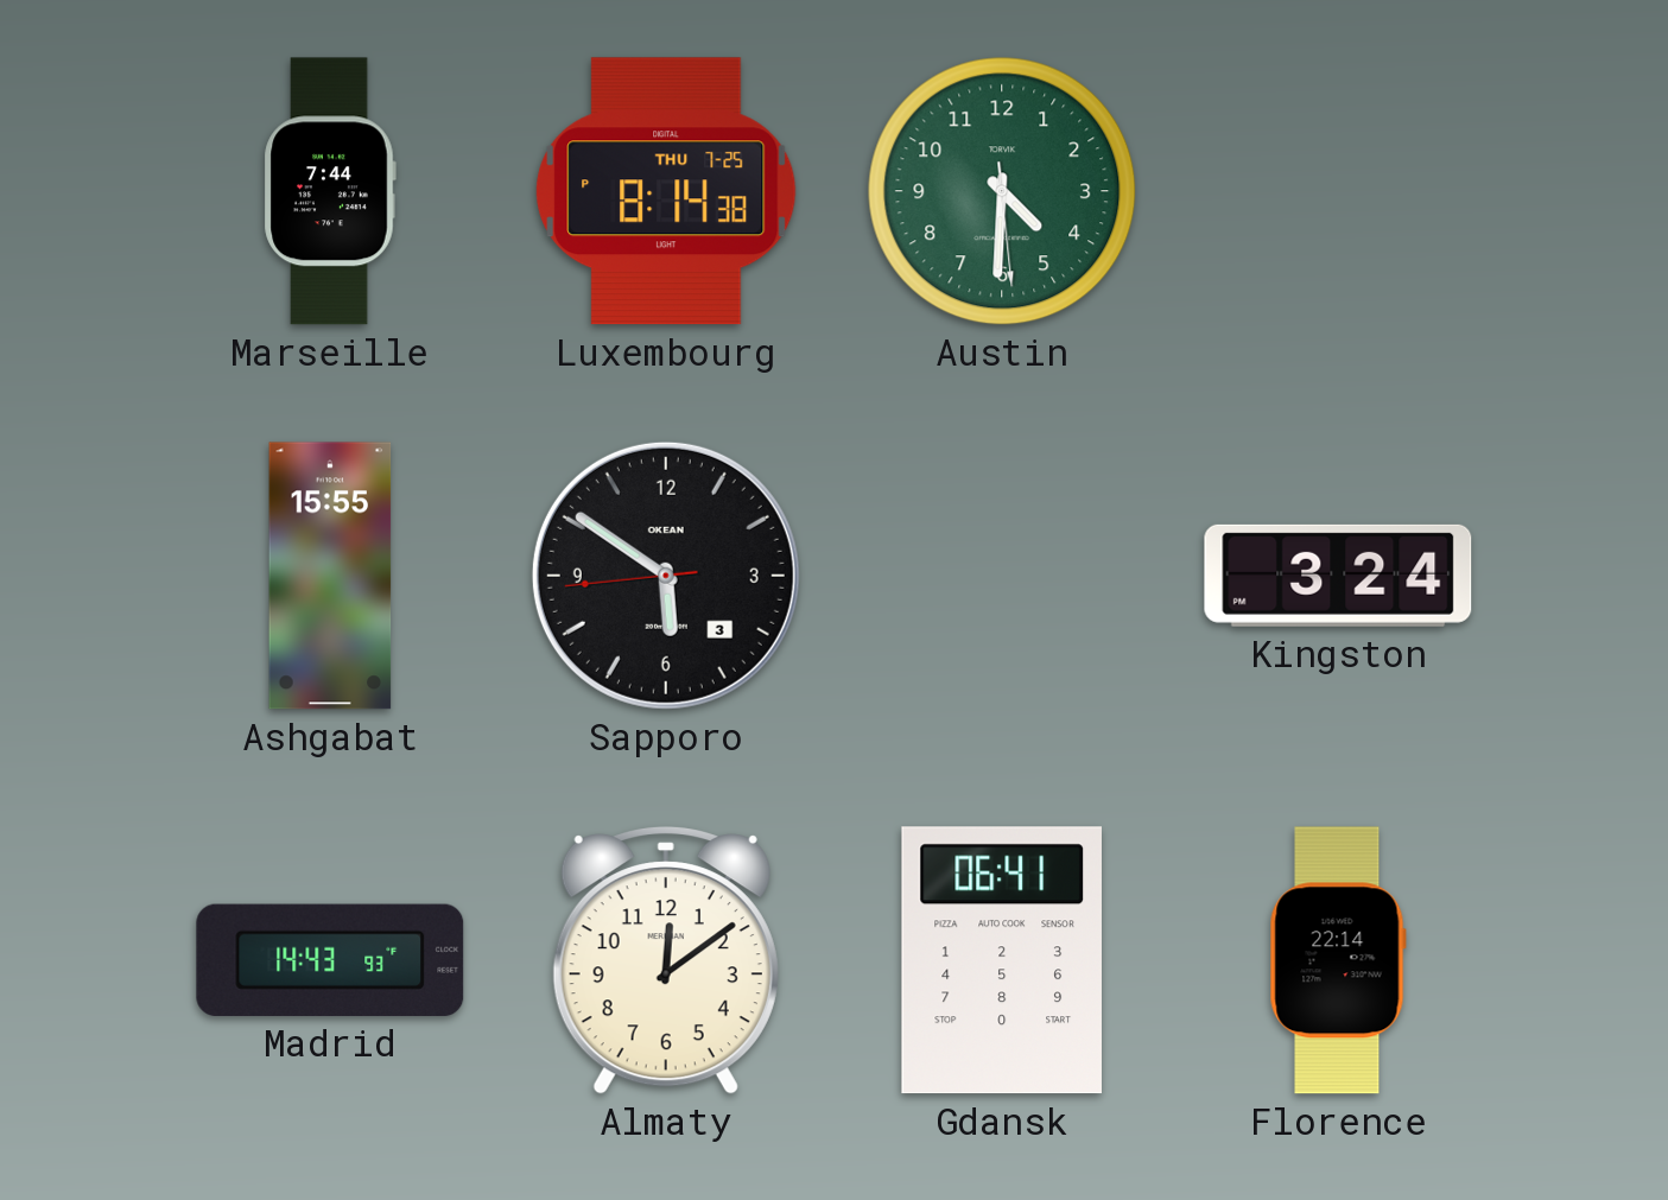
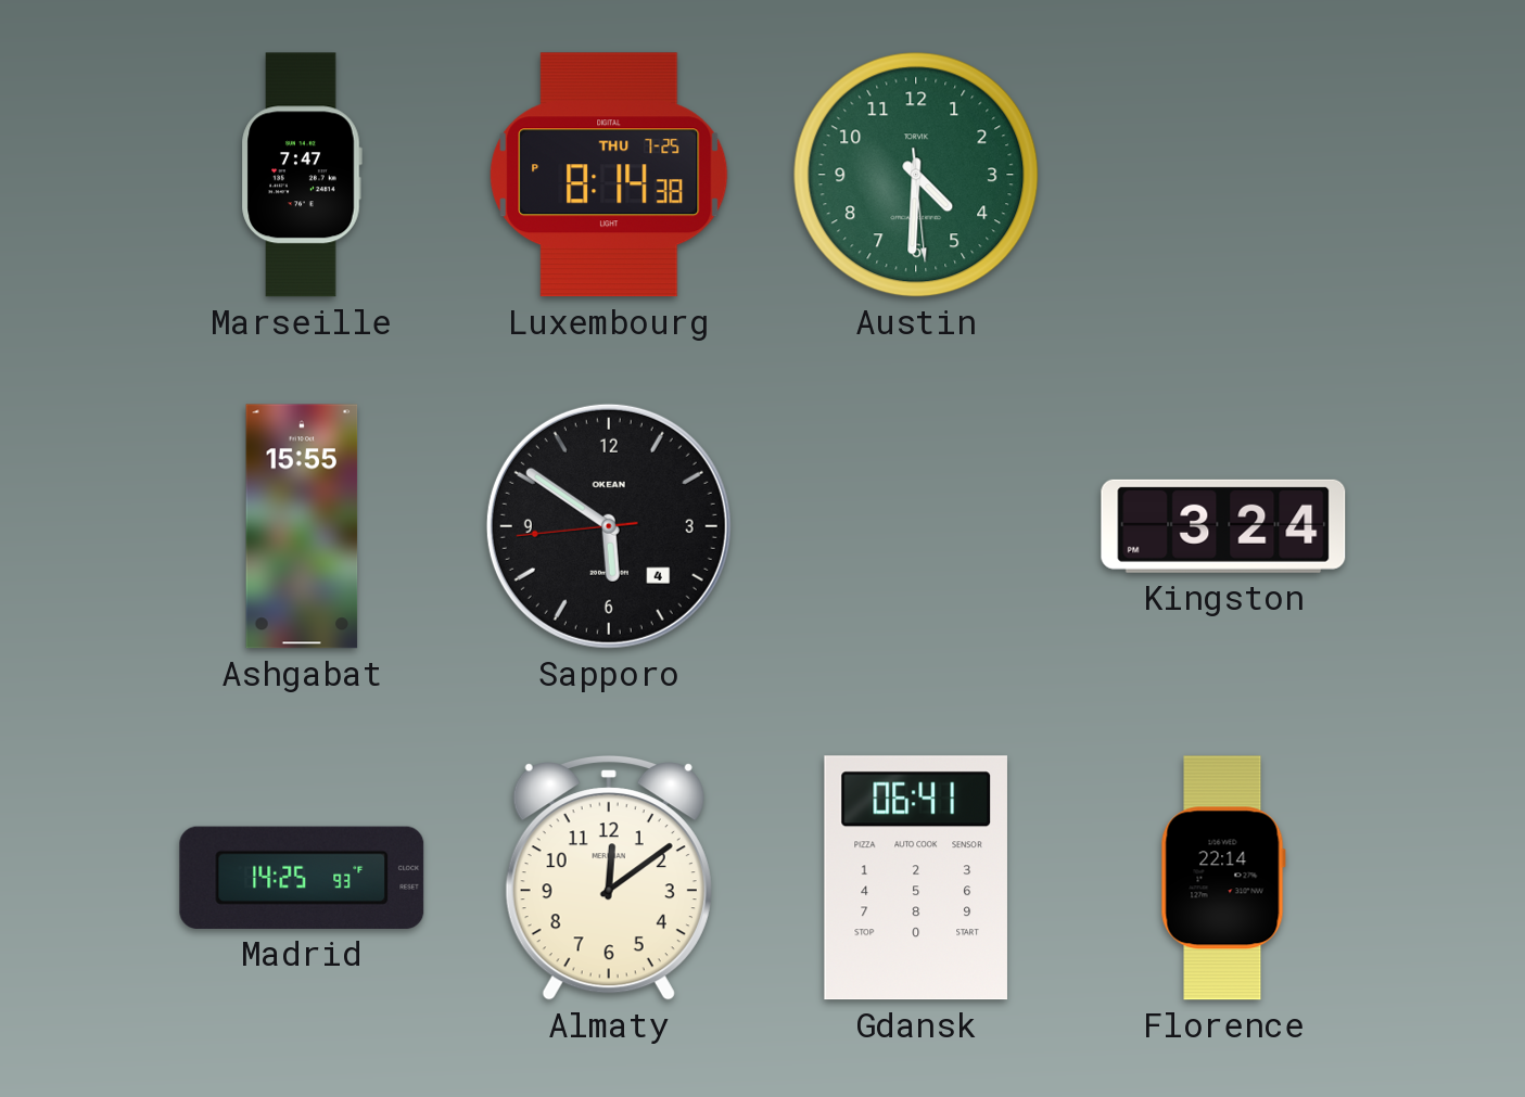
Marseille: 7:44 -> 7:47 (302, 175)
Sapporo date: 3 -> 4 (609, 526)
Madrid: 14:43 -> 14:25 (302, 878)
